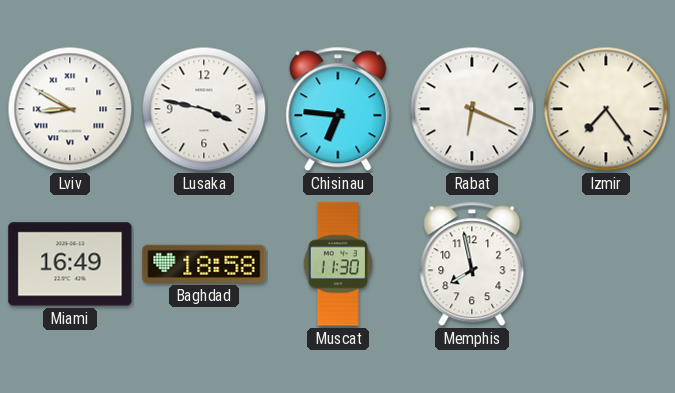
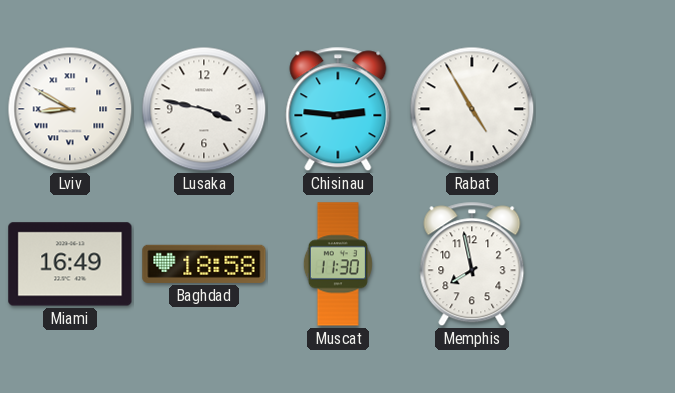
Chisinau: 6:46 -> 2:46 (338, 109)
Rabat: 6:19 -> 4:55 (472, 109)
Izmir: 7:24 -> none (606, 109)
